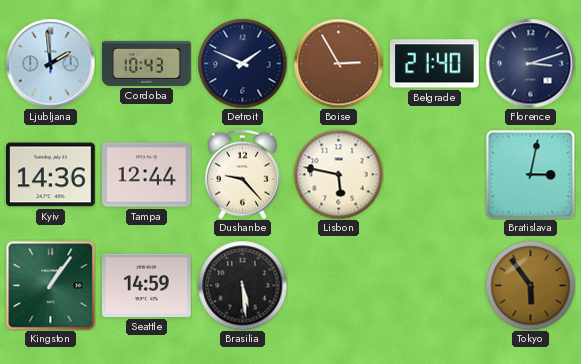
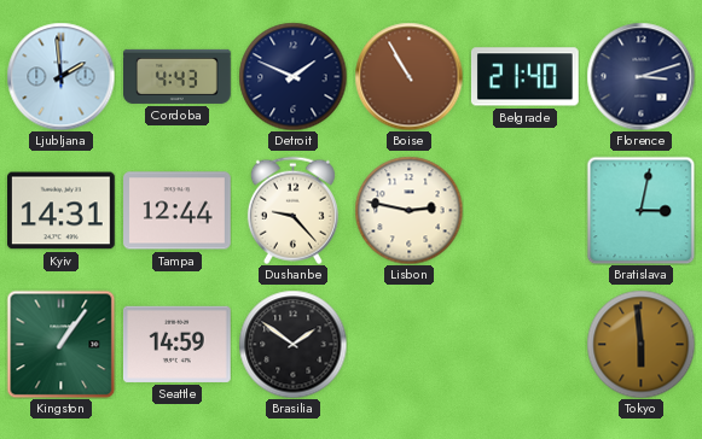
Cordoba: 10:43 -> 4:43 (178, 76)
Boise: 2:55 -> 10:55 (408, 76)
Kyiv: 14:36 -> 14:31 (62, 211)
Lisbon: 5:47 -> 2:47 (408, 210)
Brasilia: 5:29 -> 1:51 (292, 344)
Tokyo: 5:54 -> 5:59 (640, 344)
